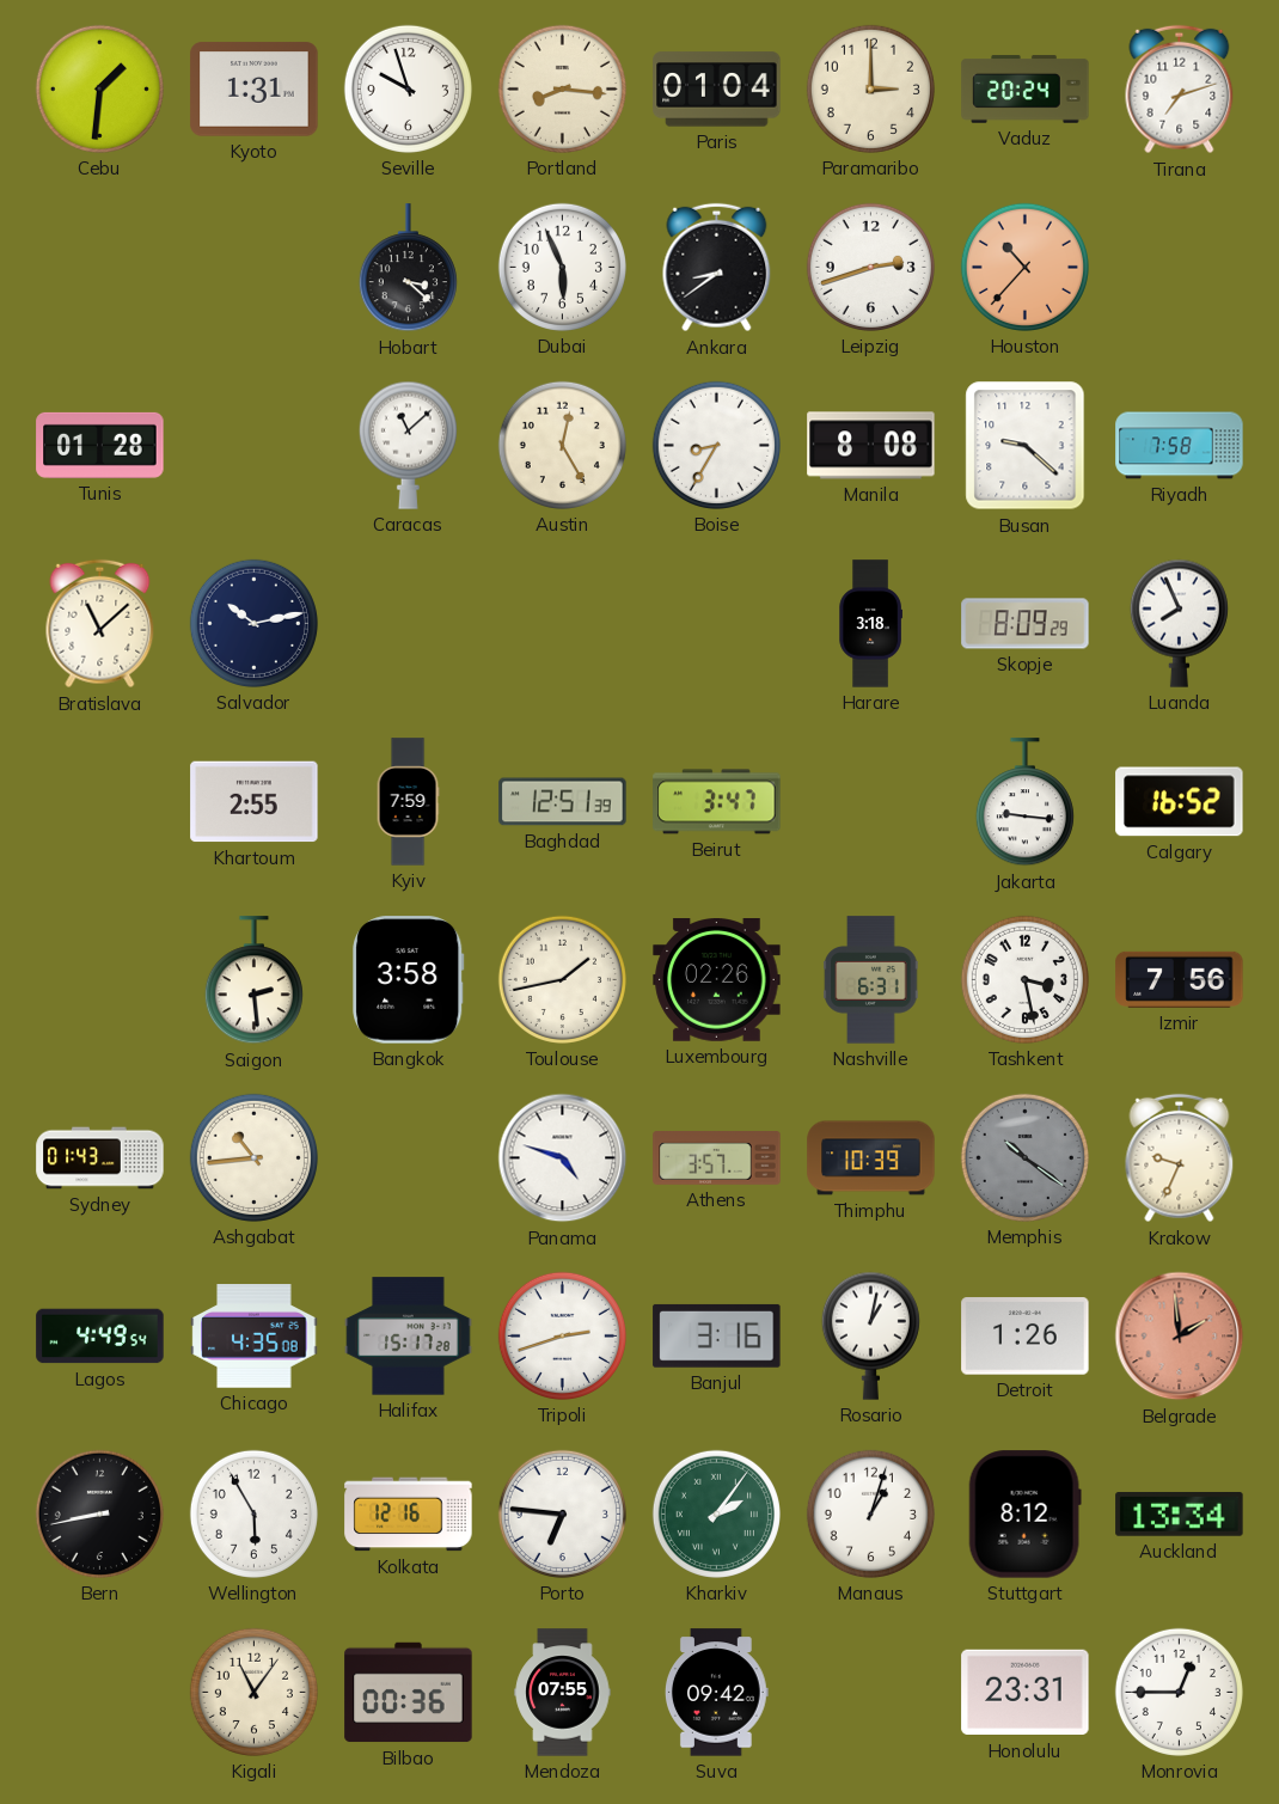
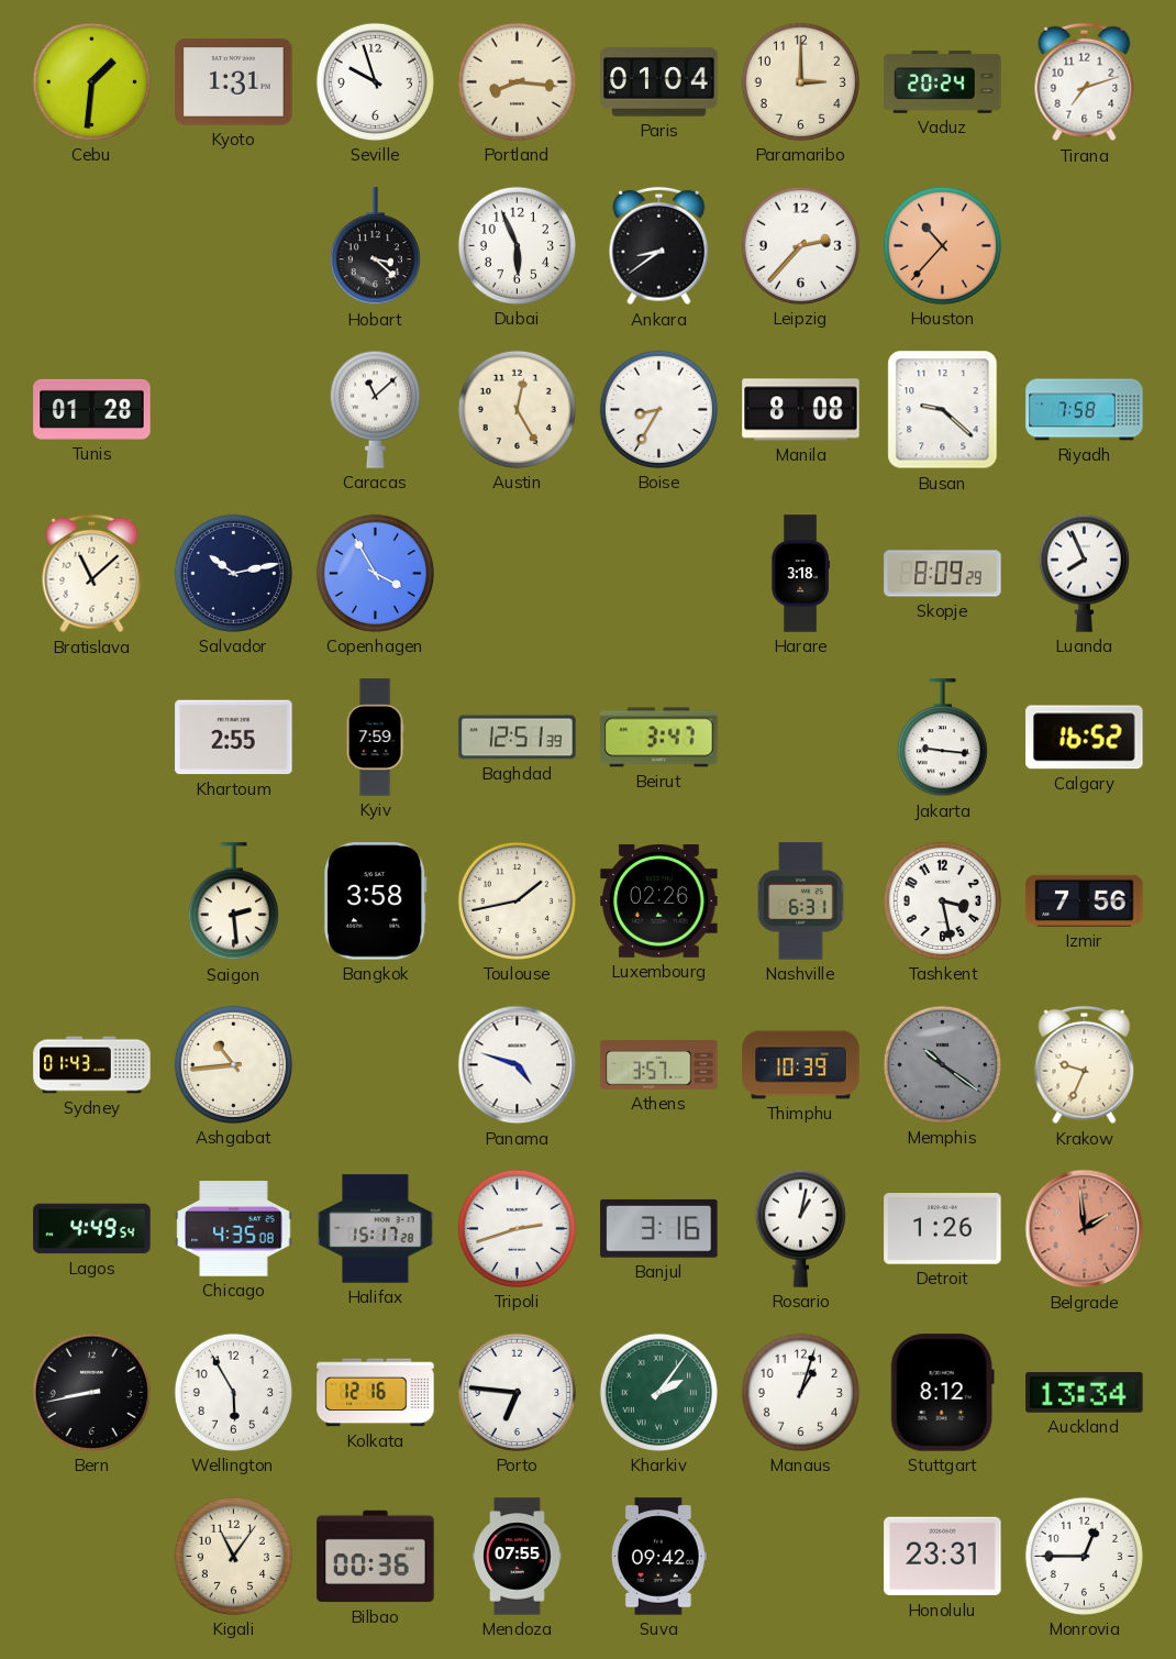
Leipzig: 2:42 -> 2:37 (800, 245)
Copenhagen: none -> 3:55 (375, 573)
